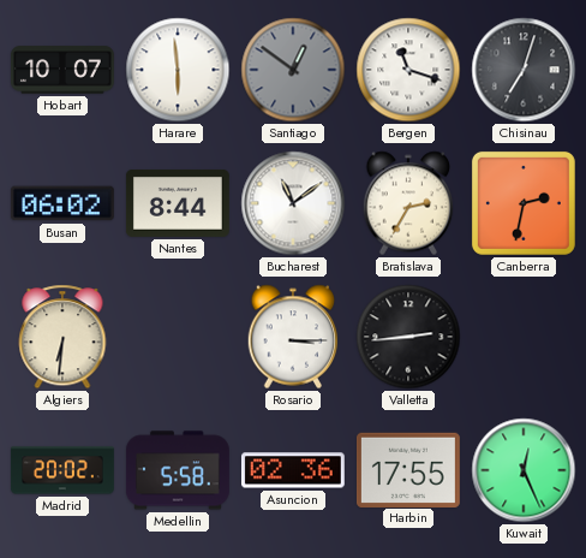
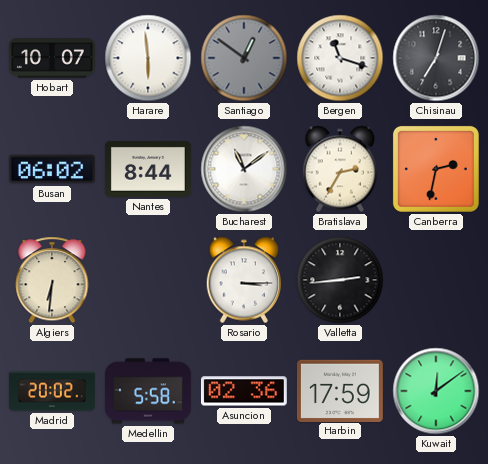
Harbin: 17:55 -> 17:59 (340, 390)
Kuwait: 12:26 -> 12:09 (436, 391)
